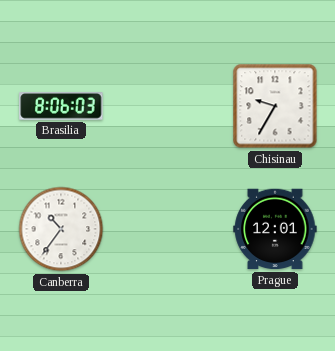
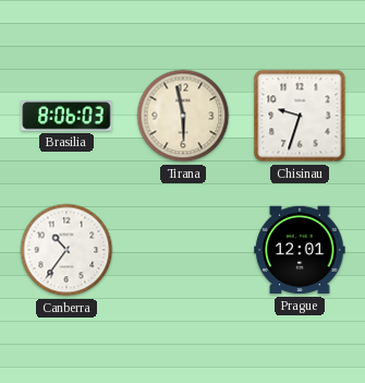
Tirana: none -> 5:58 (183, 116)
Chisinau: 9:35 -> 9:33 (300, 116)
